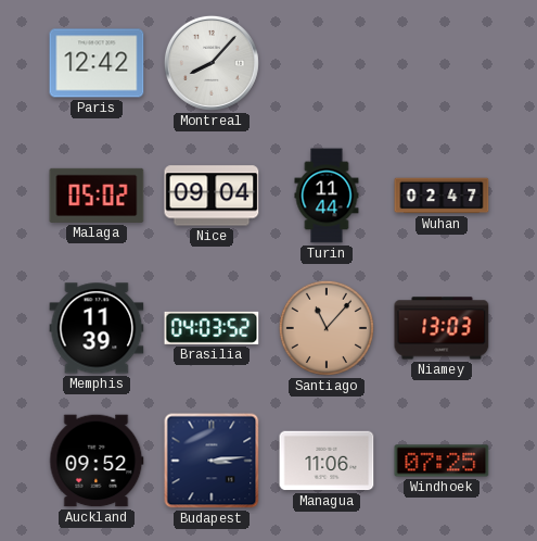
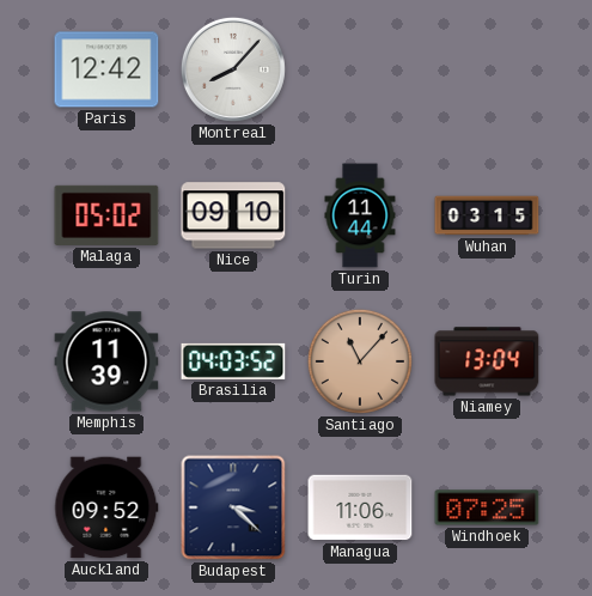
Nice: 09:04 -> 09:10 (233, 215)
Wuhan: 02:47 -> 03:15 (487, 215)
Niamey: 13:03 -> 13:04 (487, 361)
Budapest: 3:14 -> 3:22 (233, 507)
